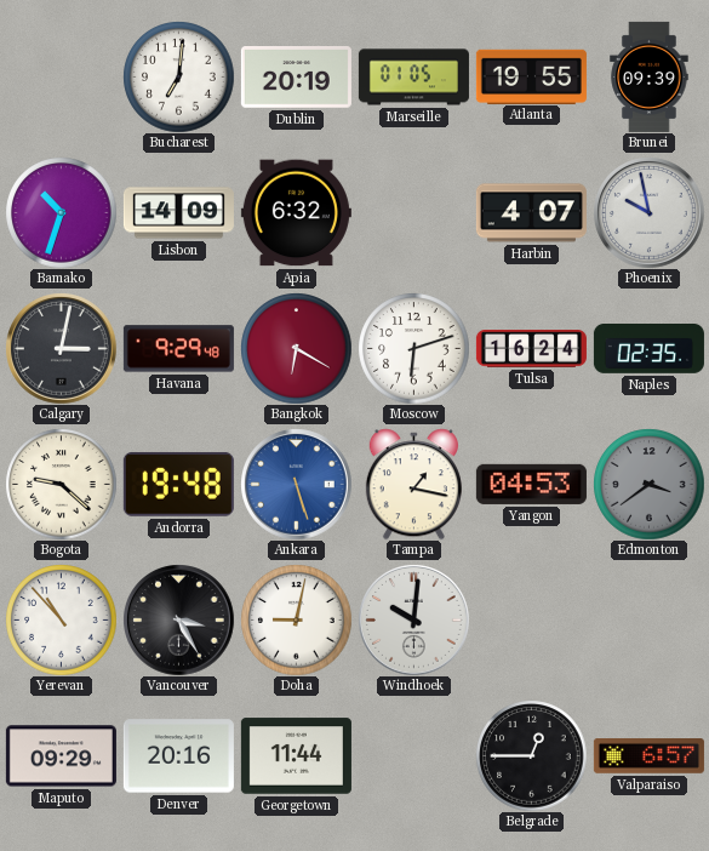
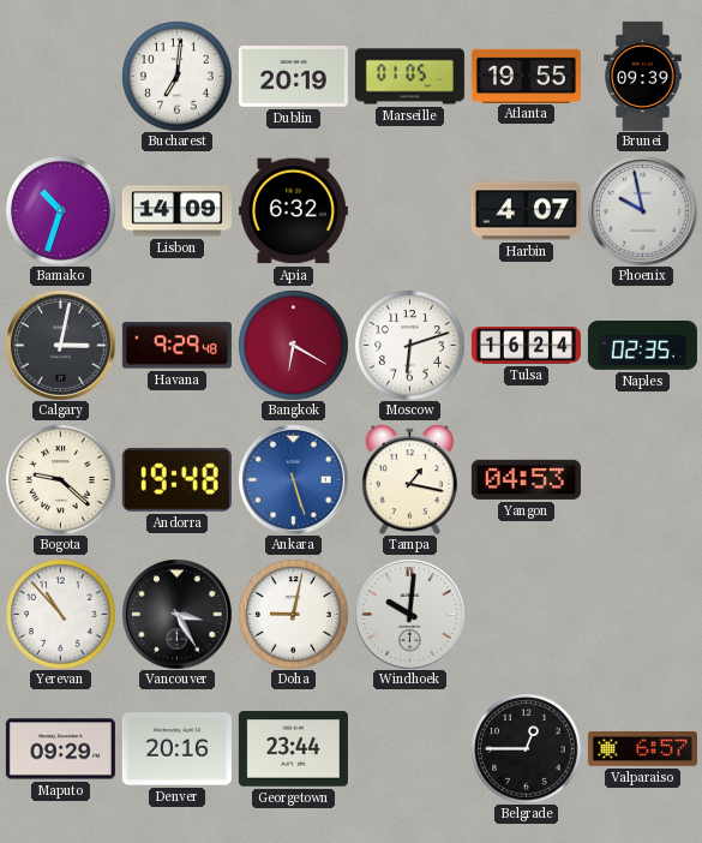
Edmonton: 3:39 -> none (648, 484)
Georgetown: 11:44 -> 23:44 (293, 749)
